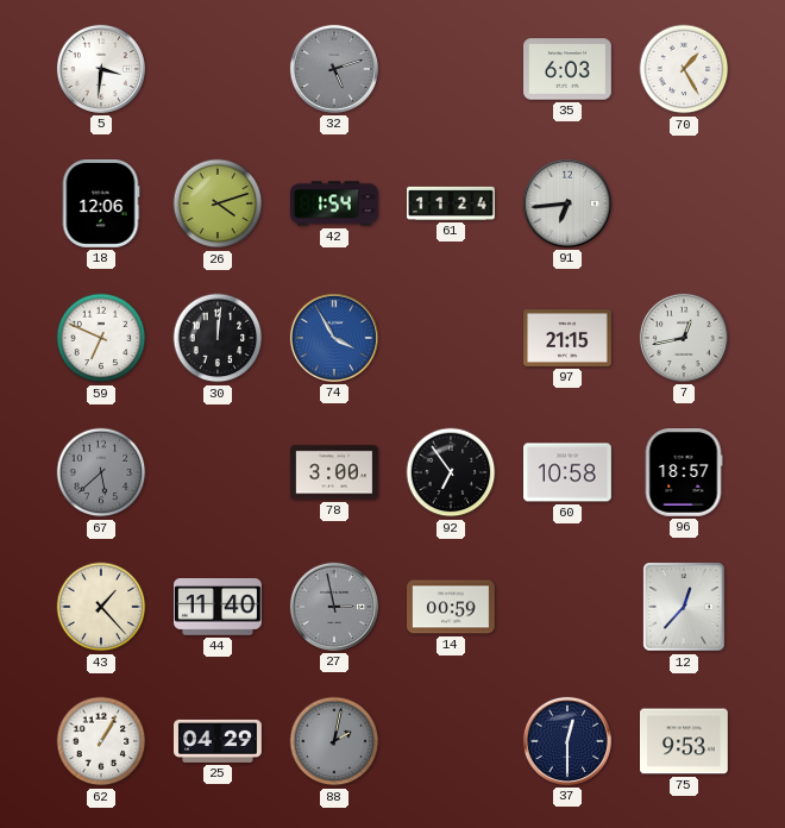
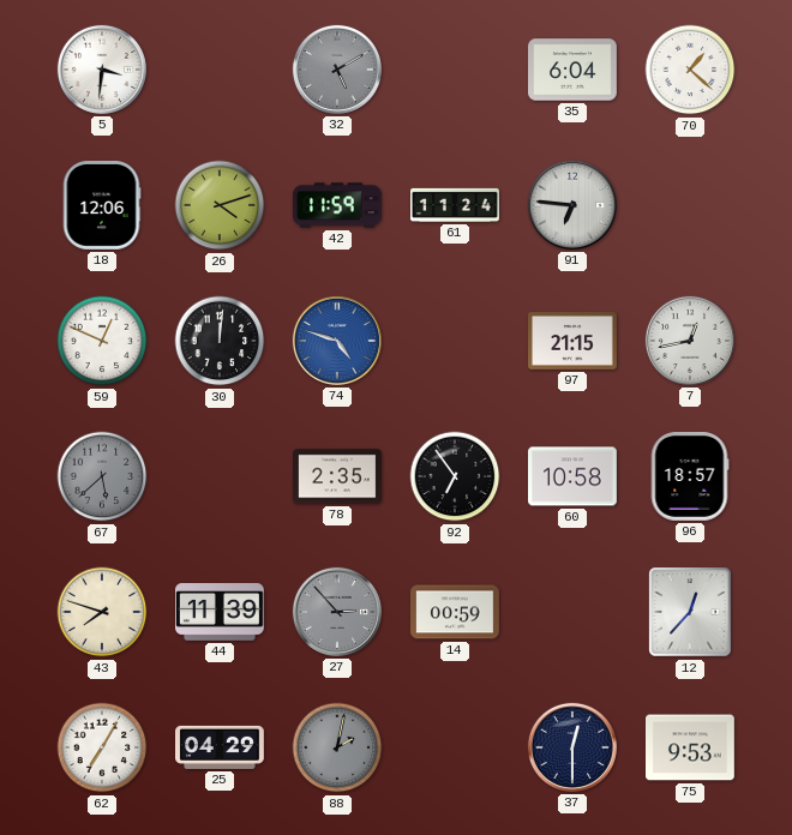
32: 5:12 -> 5:10 (337, 70)
35: 6:03 -> 6:04 (574, 70)
70: 1:25 -> 1:22 (690, 70)
42: 1:54 -> 11:59 (338, 205)
91: 6:44 -> 6:46 (572, 205)
59: 6:49 -> 12:49 (102, 341)
74: 3:55 -> 4:48 (337, 341)
78: 3:00 -> 2:35 (338, 476)
43: 1:23 -> 7:48 (102, 612)
44: 11:40 -> 11:39 (221, 613)
27: 2:58 -> 2:53 (337, 612)
62: 1:05 -> 7:05 (102, 747)
